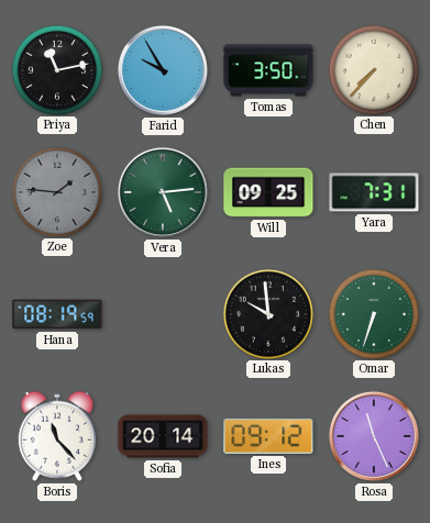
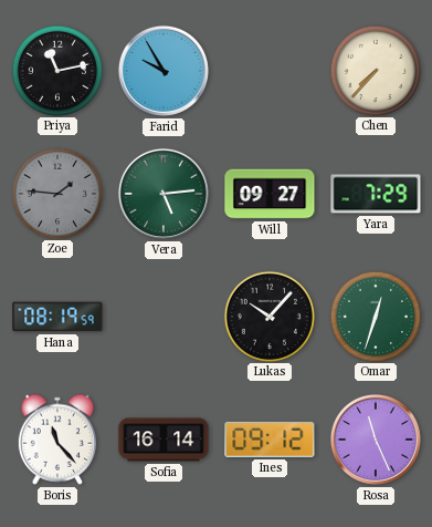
Tomas: 3:50 -> none (268, 70)
Will: 09:25 -> 09:27 (270, 194)
Yara: 7:31 -> 7:29 (376, 194)
Lukas: 9:59 -> 10:07 (268, 316)
Omar: 6:33 -> 12:33 (375, 316)
Sofia: 20:14 -> 16:14 (164, 440)
